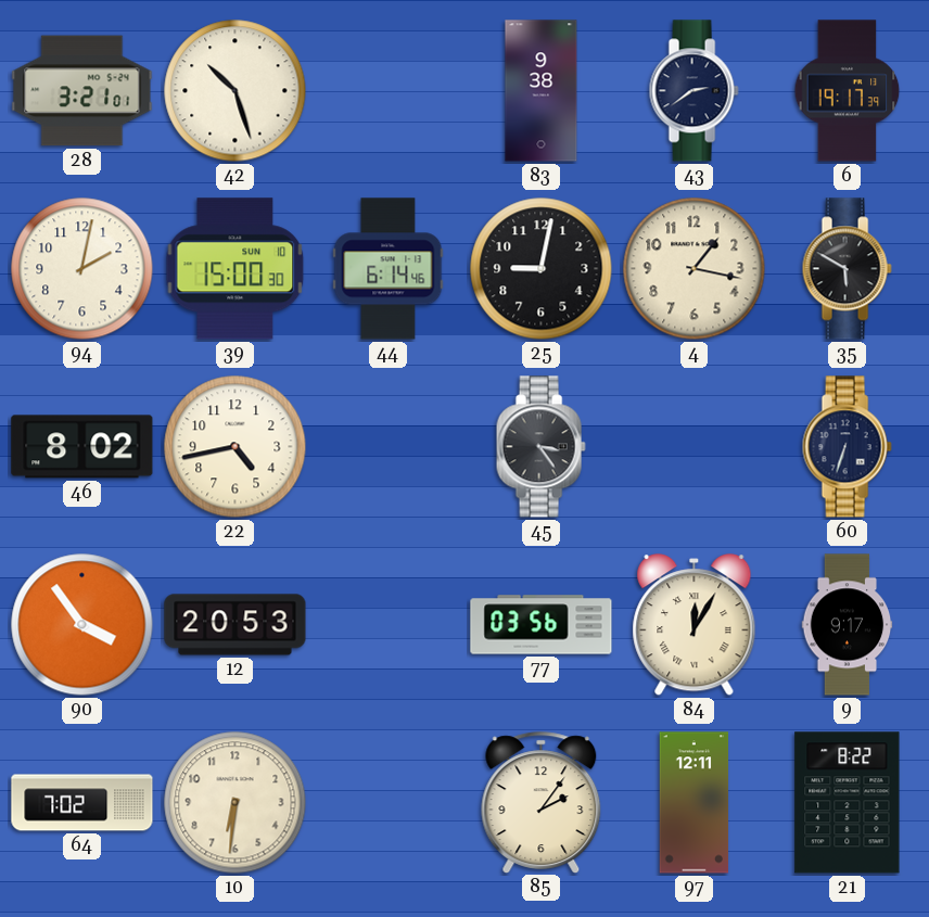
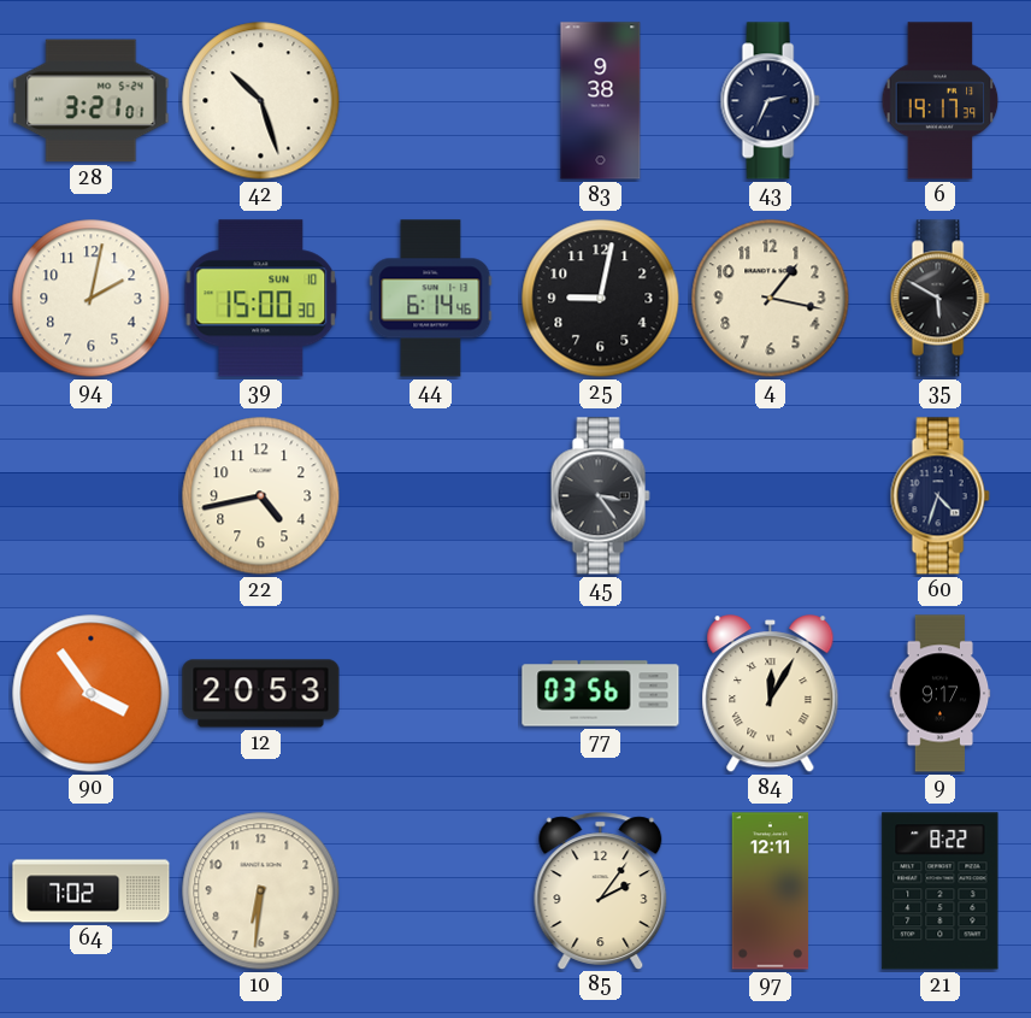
43: 2:39 -> 2:34 (770, 101)
46: 8:02 -> none (82, 447)
60: 6:33 -> 4:33 (939, 496)
